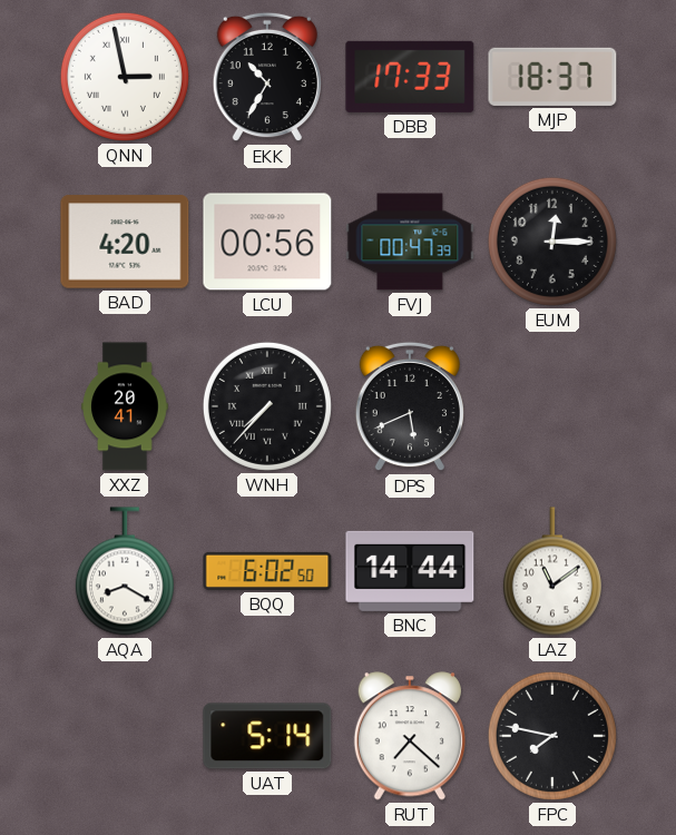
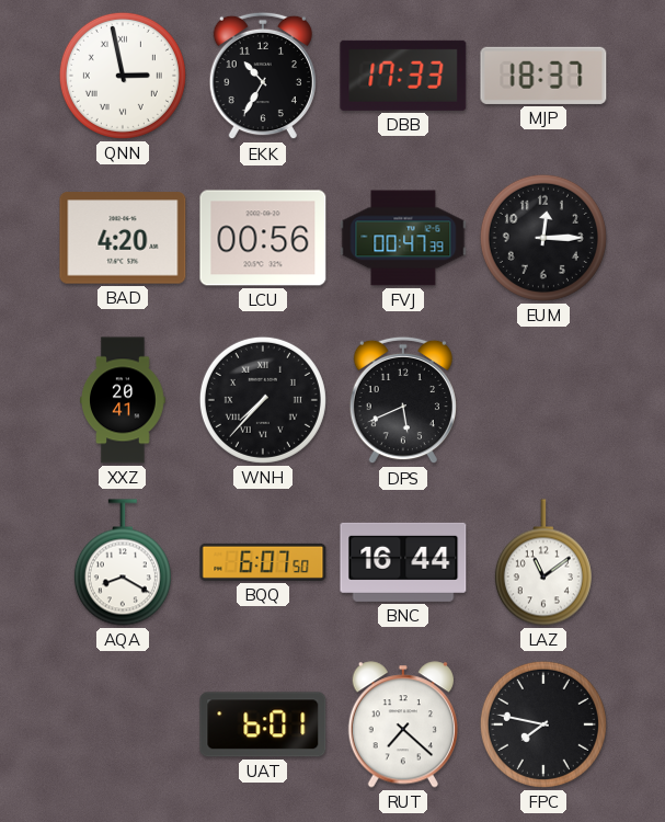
BQQ: 6:02 -> 6:07 (263, 562)
BNC: 14:44 -> 16:44 (403, 562)
UAT: 5:14 -> 6:01 (263, 724)
